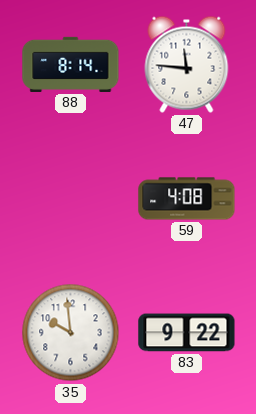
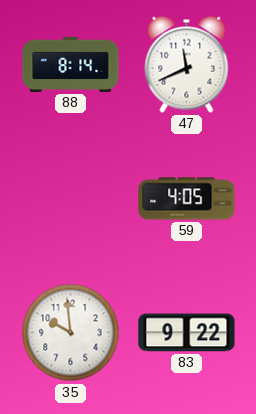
47: 11:46 -> 11:41 (187, 64)
59: 4:08 -> 4:05 (187, 199)
